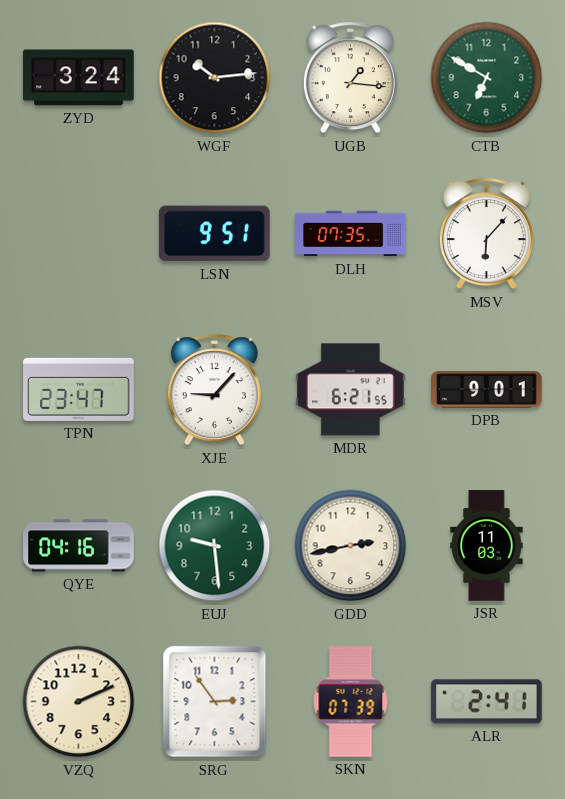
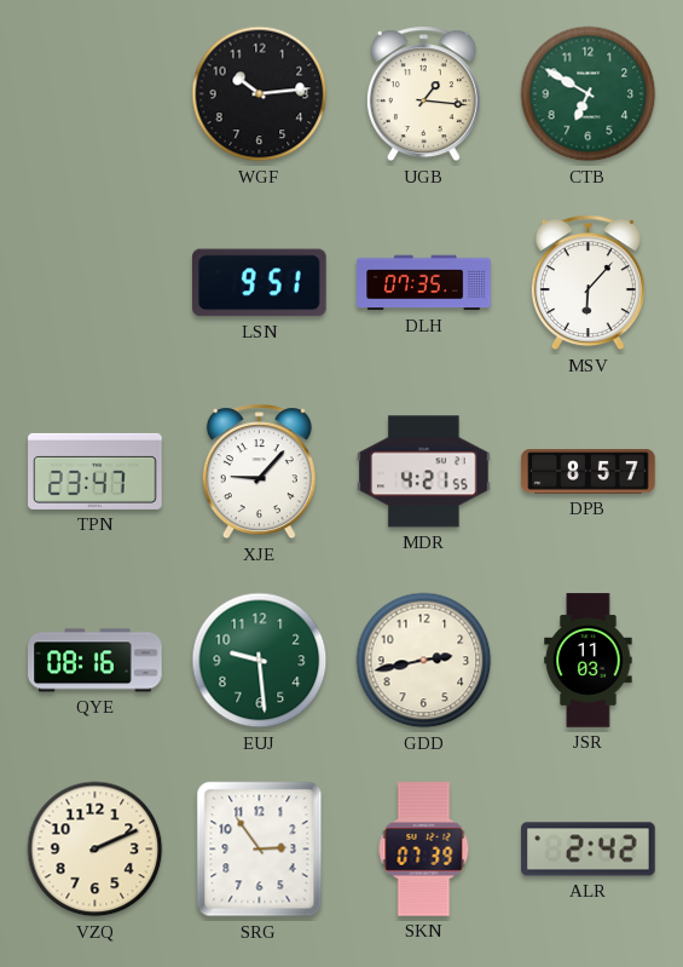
ZYD: 3:24 -> none (79, 78)
MDR: 6:21 -> 4:21 (424, 472)
DPB: 9:01 -> 8:57 (589, 472)
QYE: 04:16 -> 08:16 (95, 661)
ALR: 2:41 -> 2:42 (589, 850)
